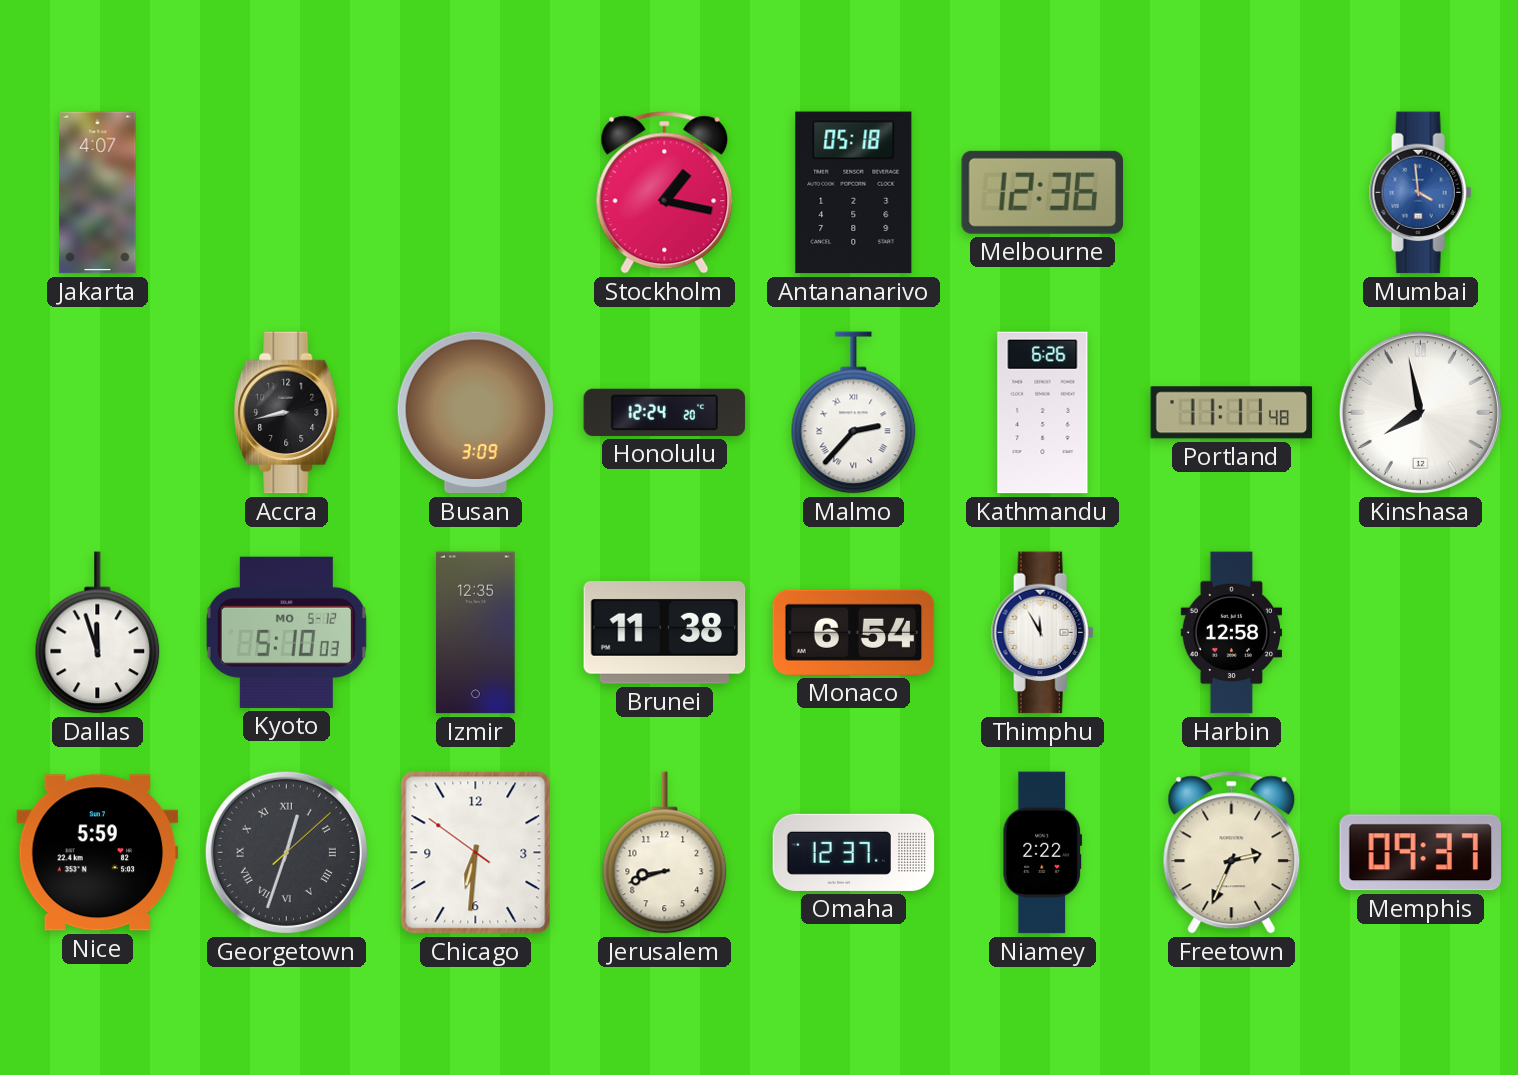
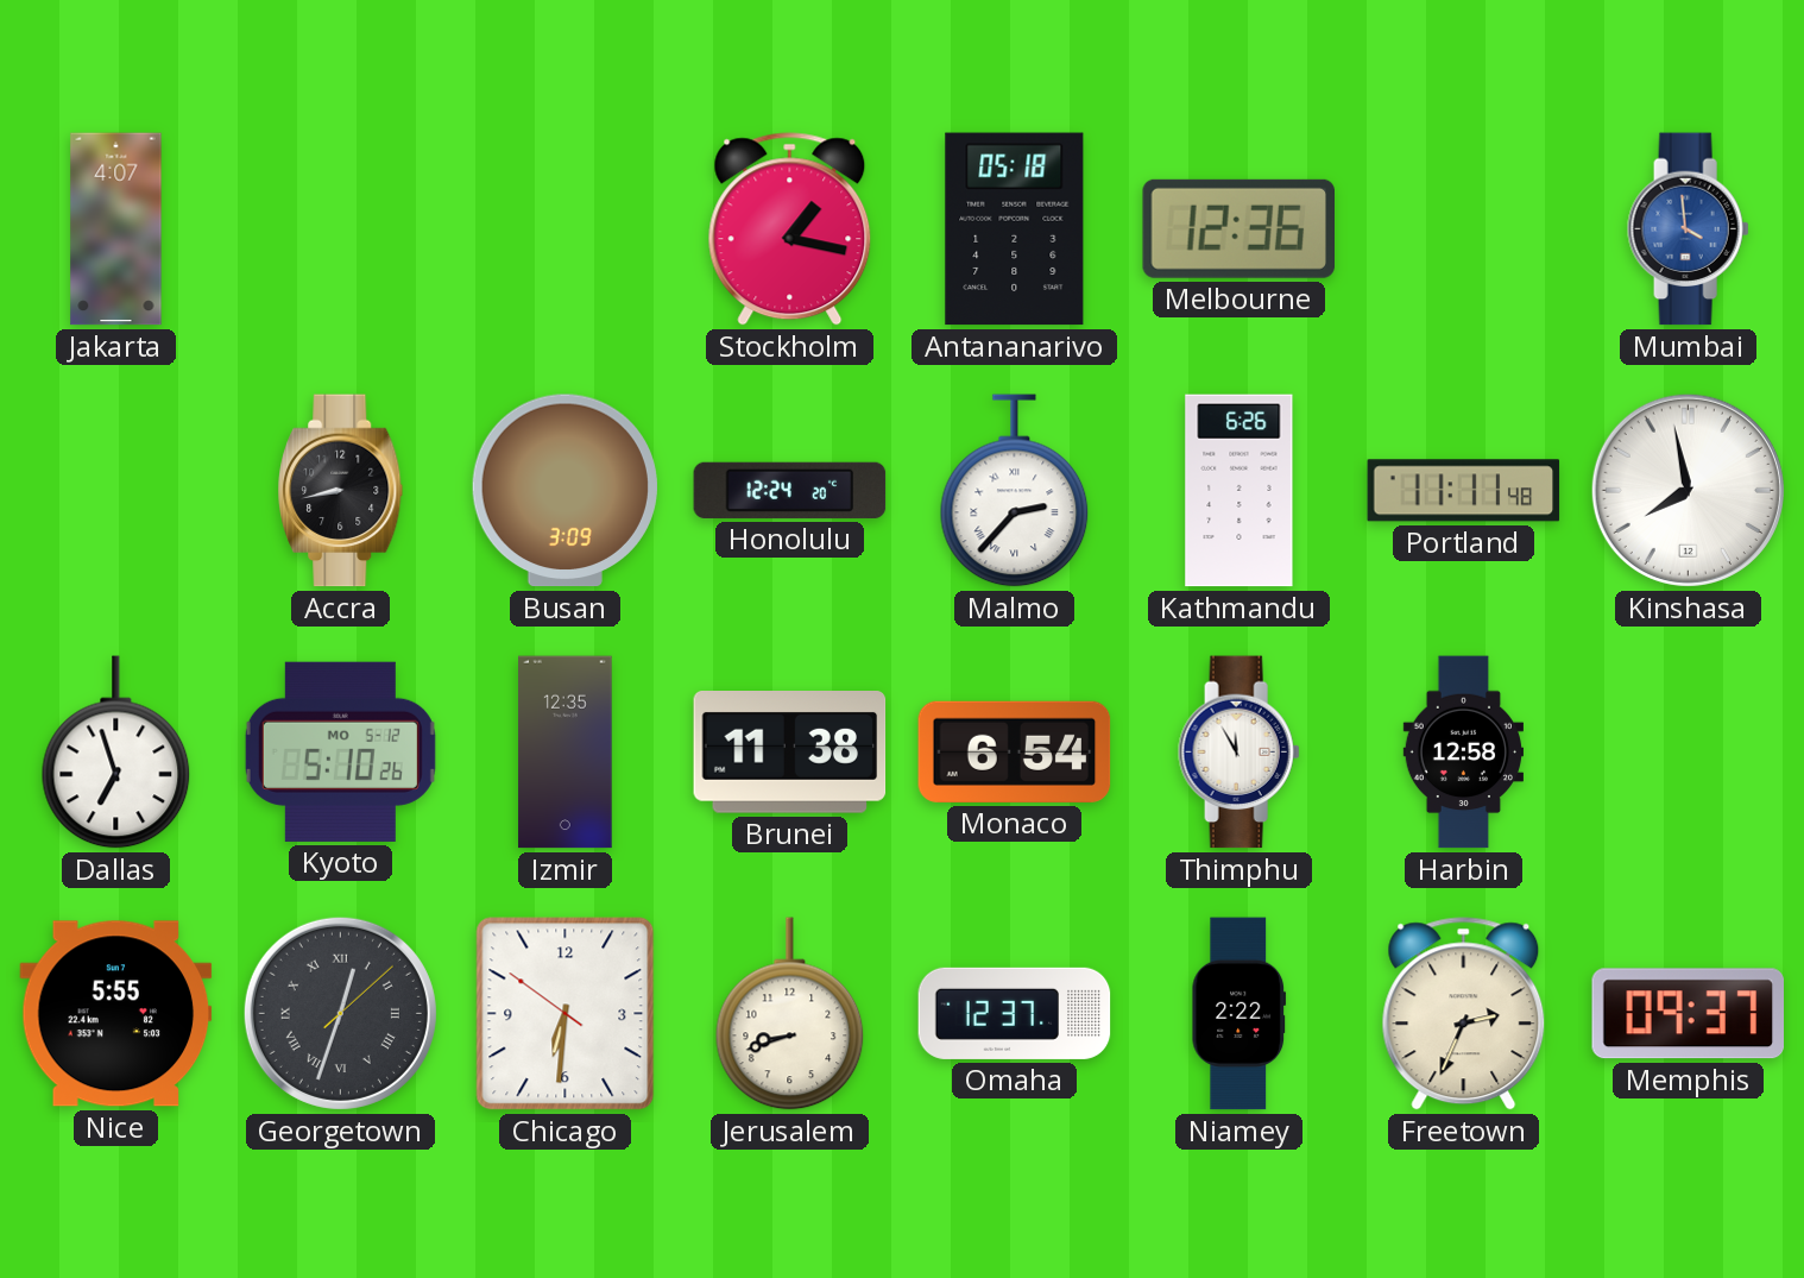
Dallas: 11:57 -> 6:57 (116, 753)
Kyoto: 5:10:03 -> 5:10:26 (340, 751)
Nice: 5:59 -> 5:55 (116, 1014)
